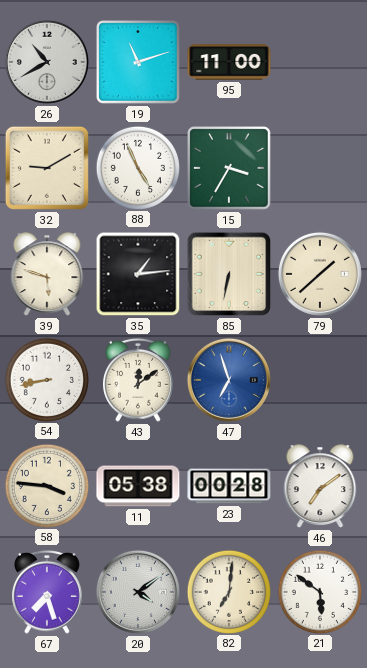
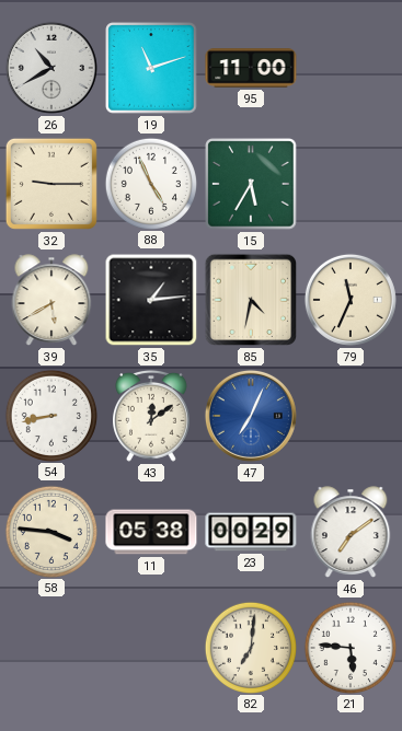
32: 9:10 -> 9:15 (51, 184)
15: 3:35 -> 5:35 (251, 184)
39: 5:48 -> 5:40 (51, 300)
85: 6:32 -> 4:32 (251, 300)
79: 1:38 -> 11:34 (351, 300)
47: 6:57 -> 7:04 (251, 416)
23: 00:28 -> 00:29 (251, 532)
67: 7:27 -> none (48, 592)
20: 4:09 -> none (138, 592)
21: 5:51 -> 5:46 (349, 647)
